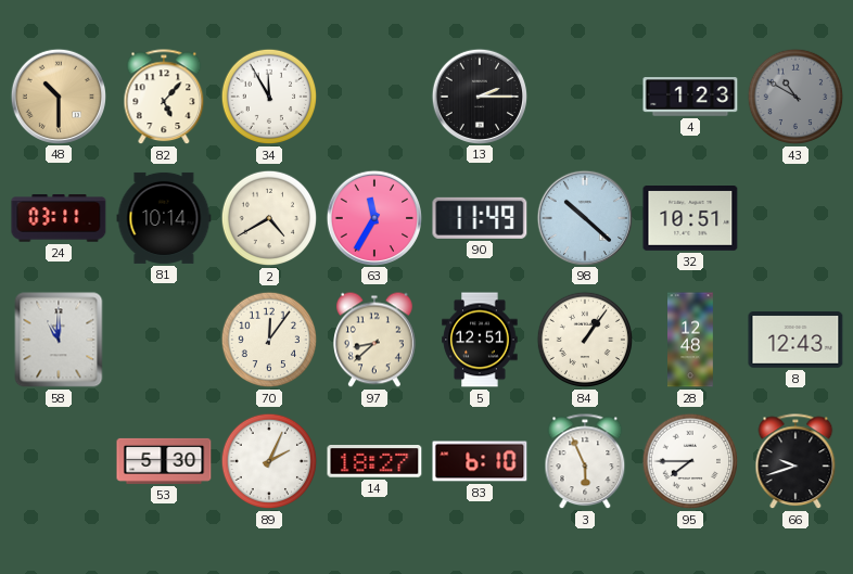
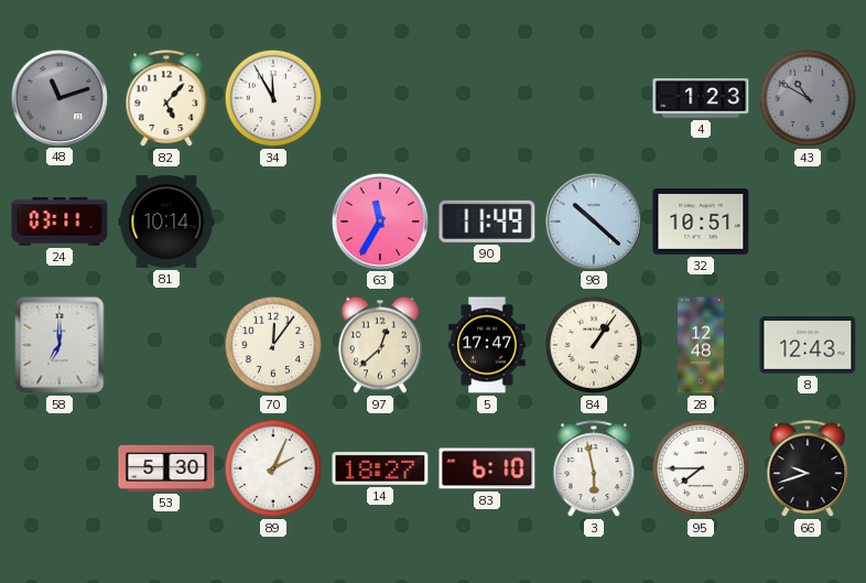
48: 10:30 -> 11:12 (58, 97)
48 dial: champagne -> grey (58, 97)
13: 2:15 -> none (479, 95)
2: 4:40 -> none (269, 218)
58: 11:00 -> 7:00 (59, 345)
97: 8:38 -> 12:38 (381, 345)
5: 12:51 -> 17:47 (487, 345)
3: 5:56 -> 5:58 (594, 469)
